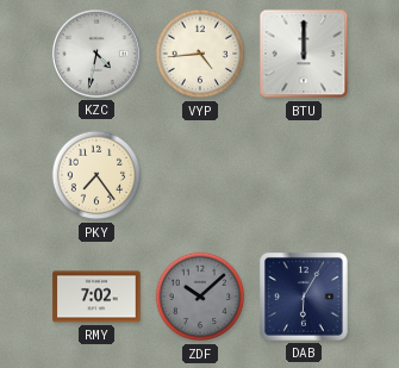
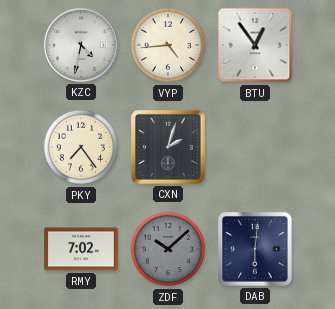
BTU: 12:00 -> 12:54 (255, 45)
CXN: none -> 2:03 (169, 148)
DAB: 6:05 -> 6:01 (256, 250)
